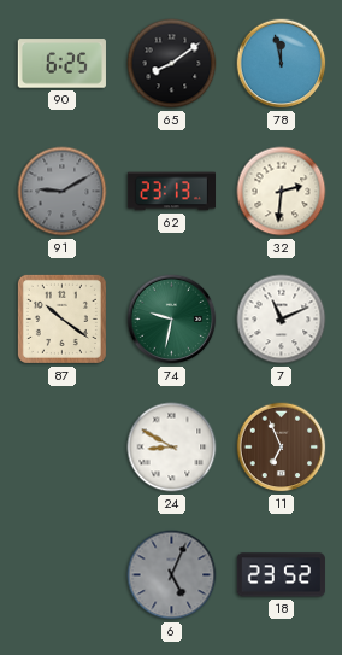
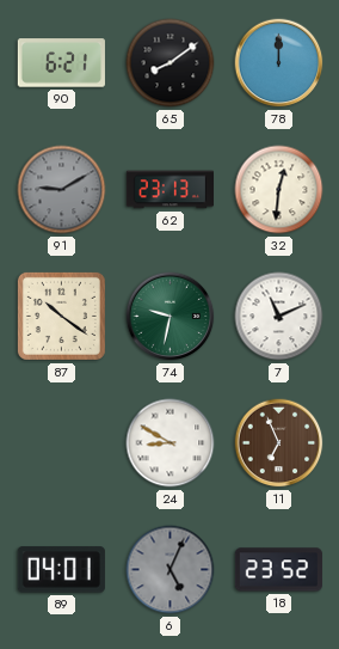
90: 6:25 -> 6:21 (61, 63)
78: 11:58 -> 12:00 (279, 63)
32: 2:31 -> 12:31 (279, 190)
89: none -> 04:01 (61, 570)
